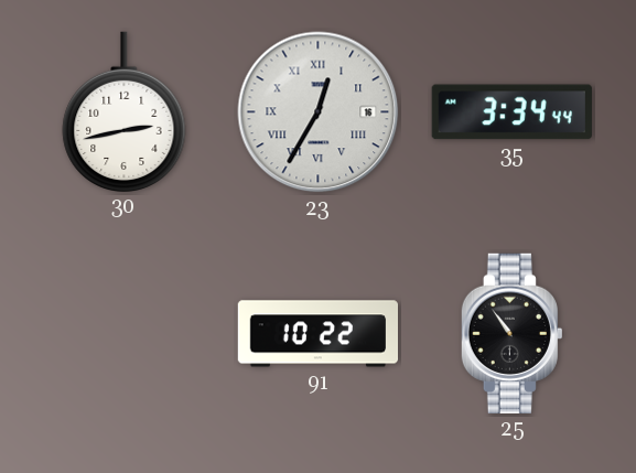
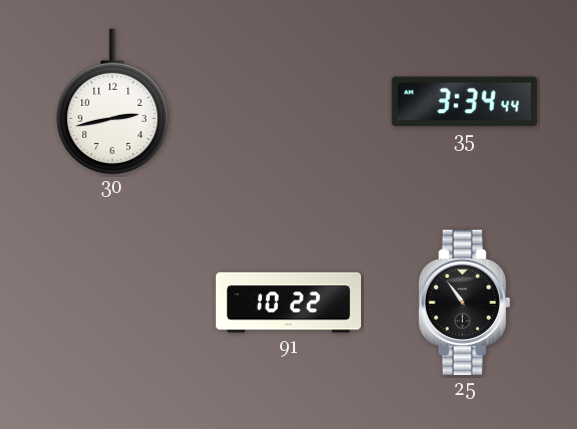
23: 12:35 -> none (319, 112)
